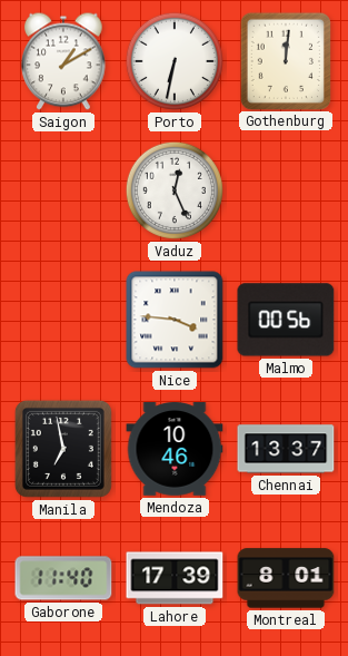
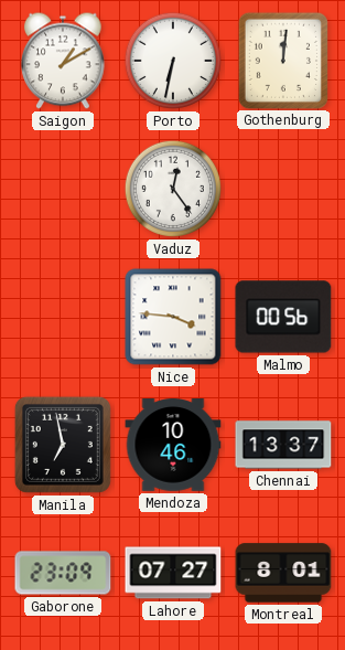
Vaduz: 12:26 -> 12:24 (173, 189)
Gaborone: 11:40 -> 23:09 (63, 573)
Lahore: 17:39 -> 07:27 (173, 573)
